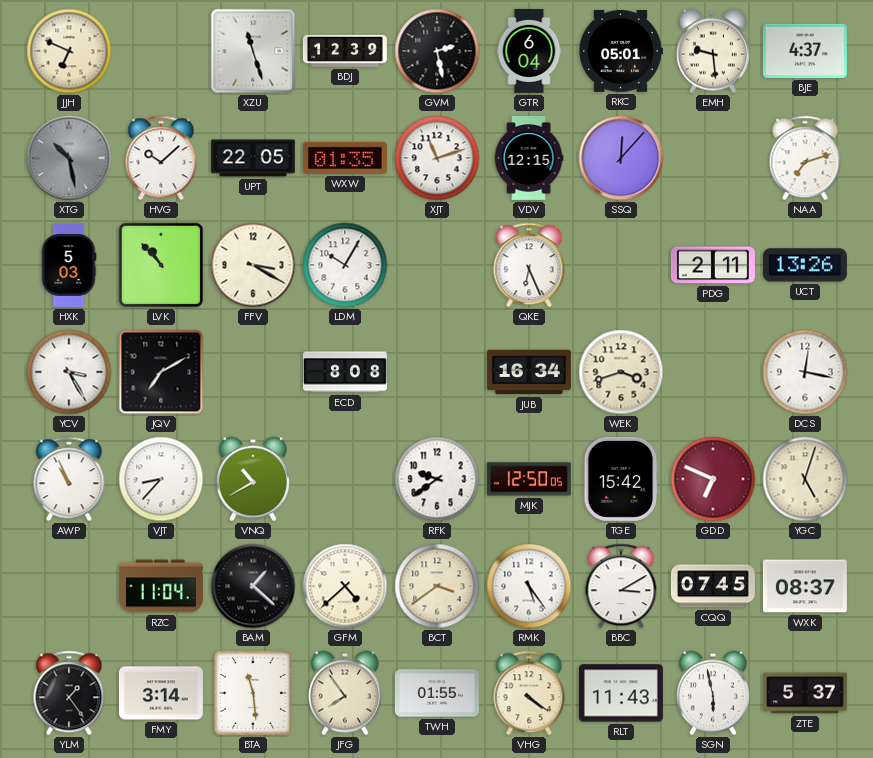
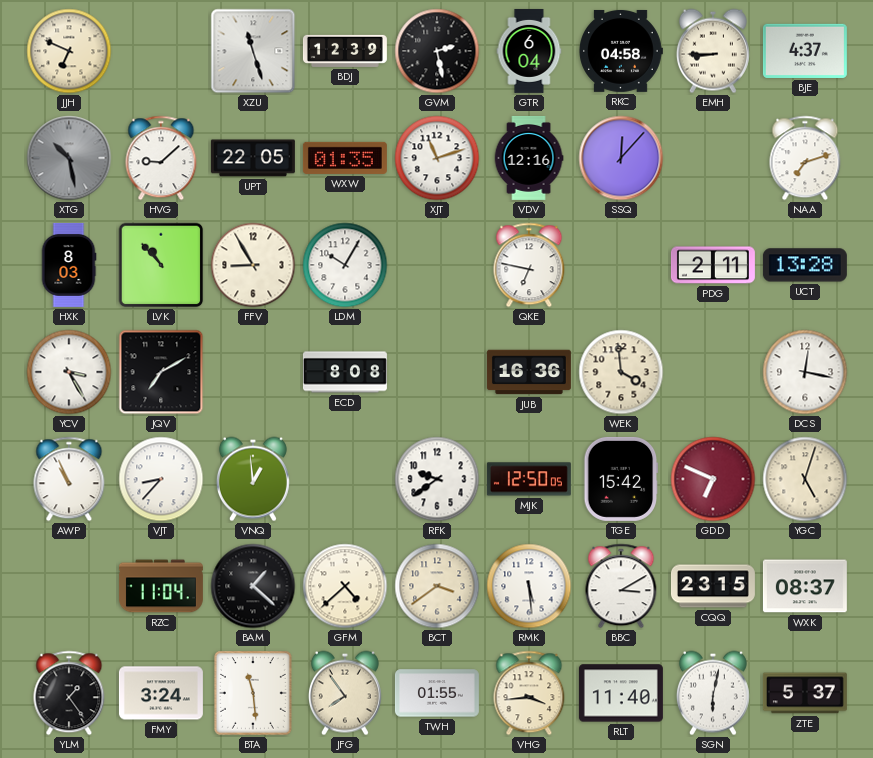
RKC: 05:01 -> 04:58 (621, 51)
EMH: 9:29 -> 8:45 (713, 51)
HVG: 10:08 -> 9:08 (161, 158)
VDV: 12:15 -> 12:16 (529, 158)
HXK: 5:03 -> 8:03 (69, 265)
FFV: 3:20 -> 8:55 (253, 265)
QKE: 6:26 -> 6:47 (529, 265)
UCT: 13:26 -> 13:28 (805, 265)
JUB: 16:34 -> 16:36 (529, 372)
WEK: 3:42 -> 3:59 (621, 372)
VNQ: 10:40 -> 12:59 (253, 479)
RMK: 5:24 -> 5:29 (529, 586)
CQQ: 07:45 -> 23:15 (713, 586)
FMY: 3:14 -> 3:24 (161, 693)
VHG: 4:21 -> 3:44 (529, 693)
RLT: 11:43 -> 11:40 (621, 693)
SGN: 5:58 -> 6:02 (713, 693)
